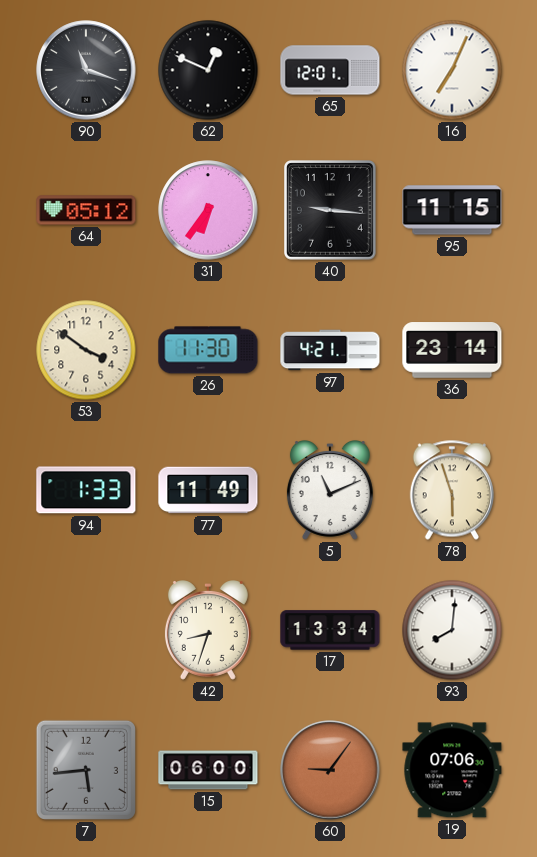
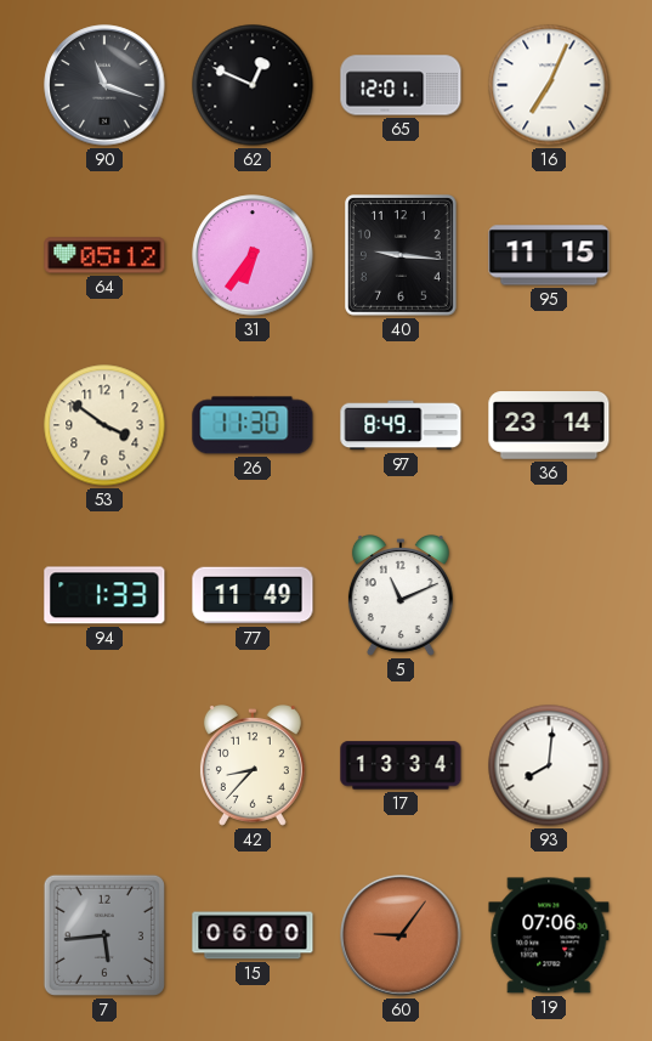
97: 4:21 -> 8:49 (401, 425)
78: 5:57 -> none (452, 490)
42: 8:33 -> 8:37 (253, 766)
